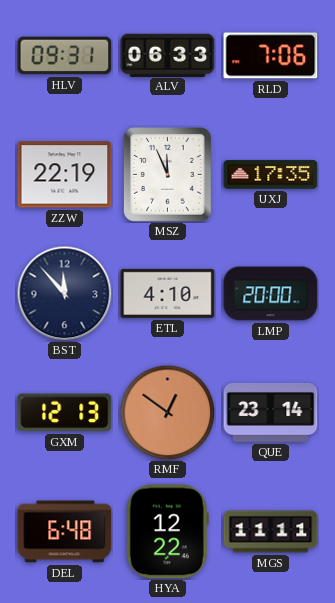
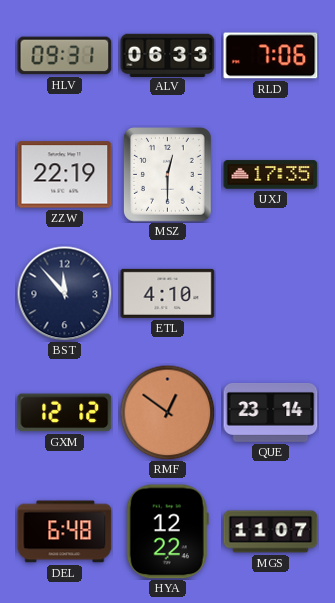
MSZ: 11:56 -> 12:30 (168, 175)
LMP: 20:00 -> none (271, 294)
GXM: 12:13 -> 12:12 (65, 413)
MGS: 11:11 -> 11:07 (271, 532)
